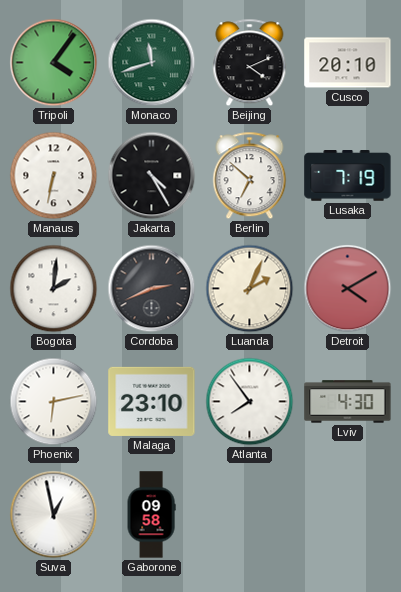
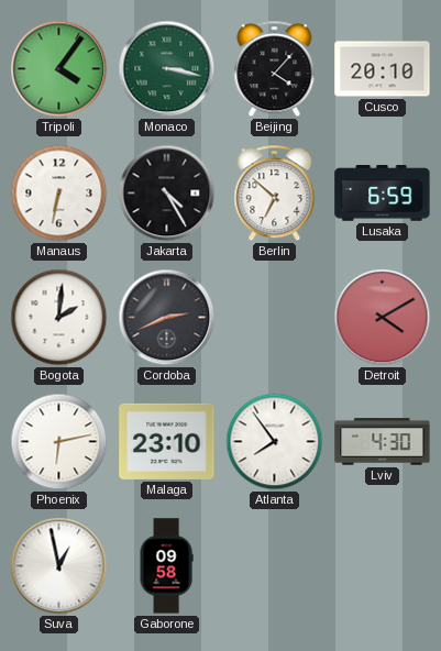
Monaco: 11:42 -> 3:17 (167, 69)
Beijing: 4:11 -> 4:07 (275, 69)
Lusaka: 7:19 -> 6:59 (383, 194)
Luanda: 2:04 -> none (250, 289)
